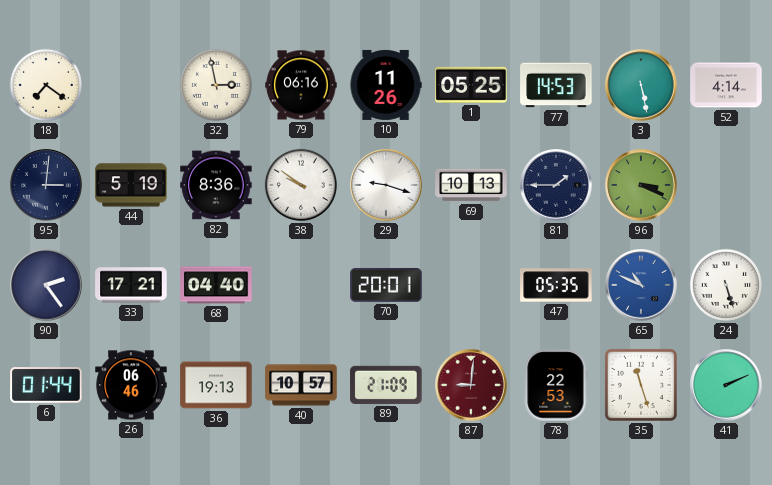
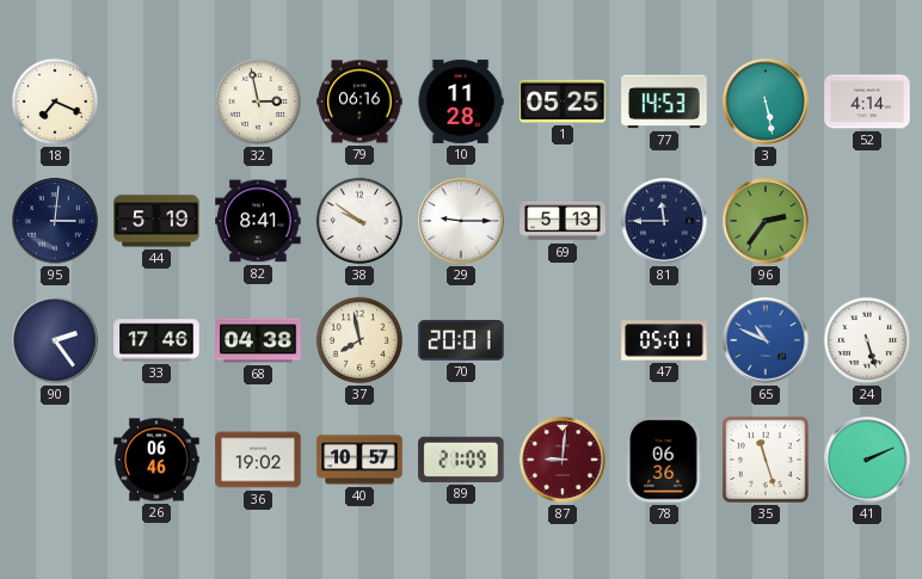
18: 7:21 -> 7:19 (55, 101)
10: 11:26 -> 11:28 (461, 101)
82: 8:36 -> 8:41 (258, 221)
29: 9:18 -> 9:15 (461, 221)
69: 10:13 -> 5:13 (563, 221)
81: 1:45 -> 11:45 (664, 221)
96: 3:19 -> 2:36 (766, 221)
33: 17:21 -> 17:46 (156, 340)
68: 04:40 -> 04:38 (258, 340)
37: none -> 7:58 (359, 340)
47: 05:35 -> 05:01 (664, 340)
6: 01:44 -> none (46, 385)
36: 19:13 -> 19:02 (258, 460)
78: 22:53 -> 06:36 (664, 460)
